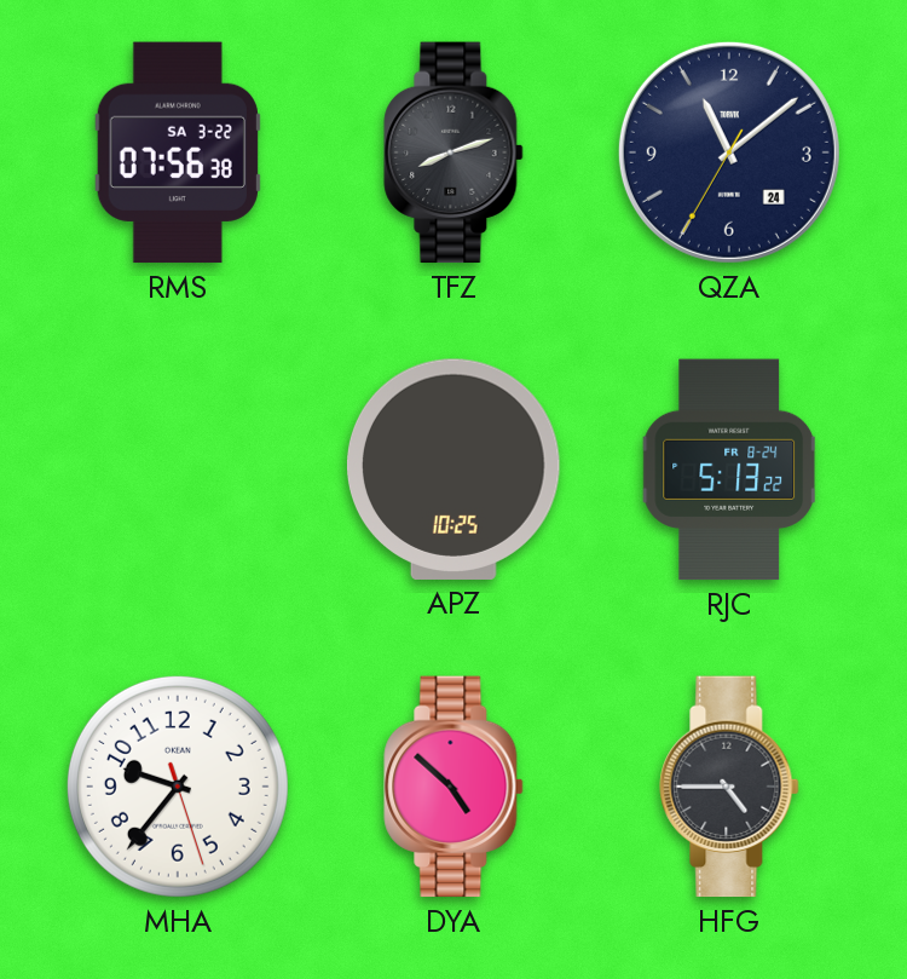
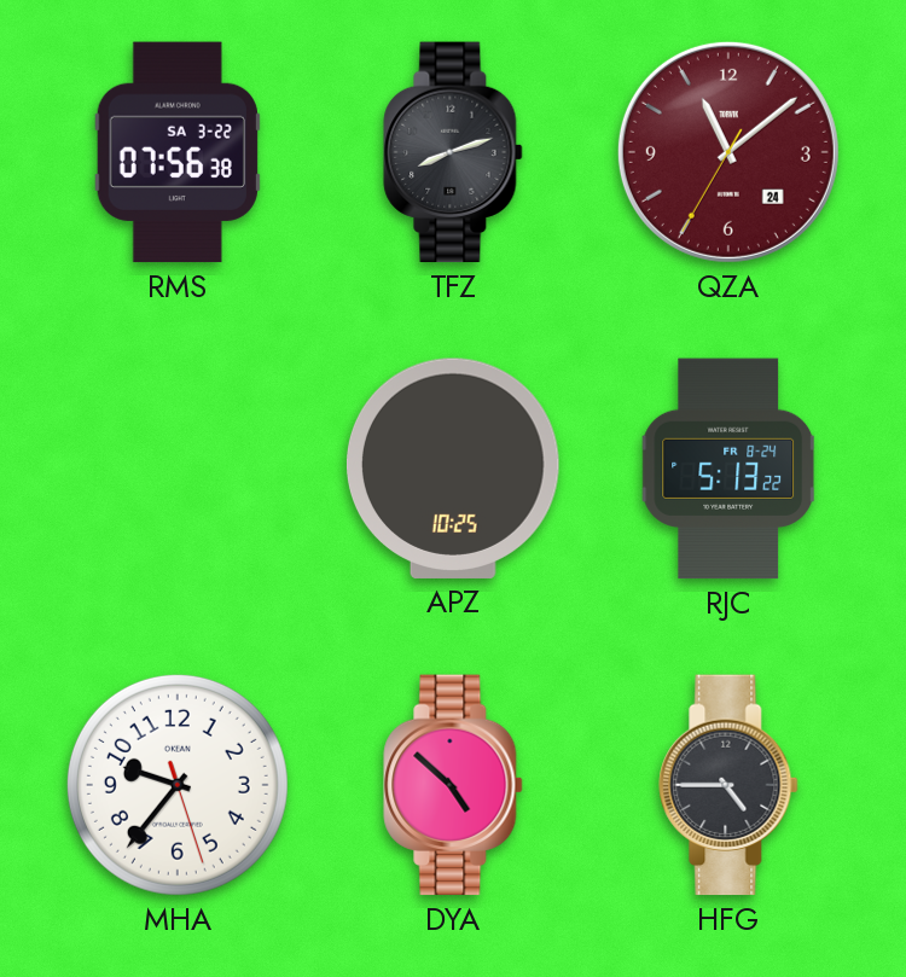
QZA dial: navy -> burgundy (728, 152)
